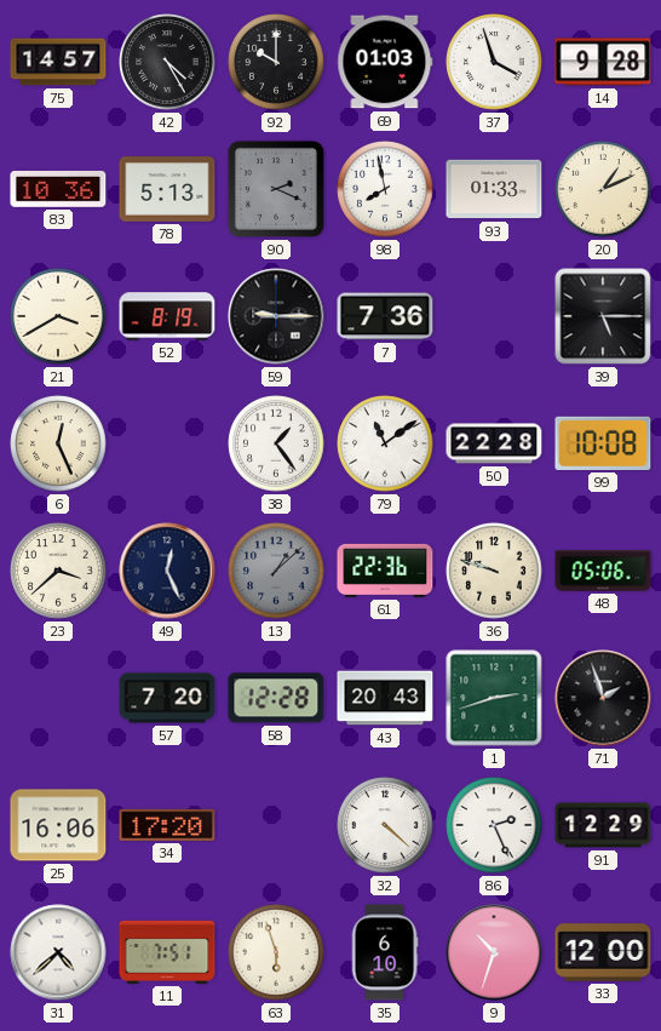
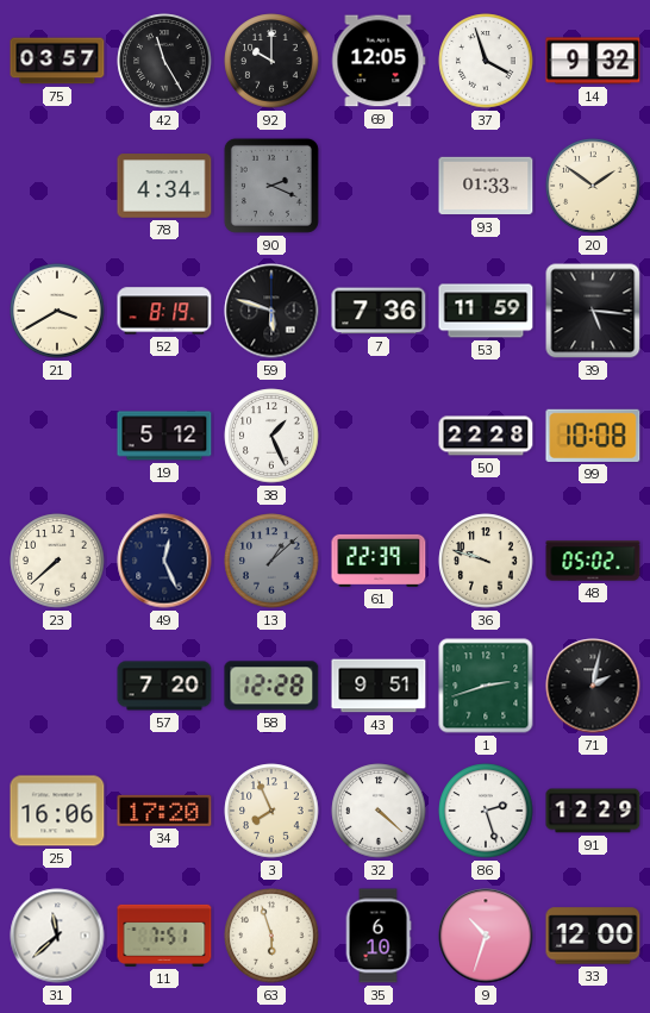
75: 14:57 -> 03:57 (57, 61)
42: 4:25 -> 11:25 (164, 61)
69: 01:03 -> 12:05 (379, 61)
14: 9:28 -> 9:32 (593, 61)
83: 10:36 -> none (58, 189)
78: 5:13 -> 4:34 (164, 186)
98: 7:58 -> none (385, 189)
20: 1:11 -> 1:51 (593, 186)
59: 9:15 -> 5:48 (271, 311)
53: none -> 11:59 (486, 311)
39: 5:15 -> 5:16 (593, 311)
6: 12:26 -> none (58, 443)
19: none -> 5:12 (164, 436)
38: 1:24 -> 1:26 (271, 436)
79: 11:09 -> none (385, 443)
23: 3:38 -> 7:38 (57, 561)
61: 22:36 -> 22:39 (379, 561)
48: 05:06 -> 05:02 (593, 561)
43: 20:43 -> 9:51 (379, 686)
71: 1:57 -> 2:02 (593, 686)
3: none -> 7:56 (271, 811)
86: 2:26 -> 2:27 (486, 811)
31: 4:38 -> 11:38 (57, 936)
